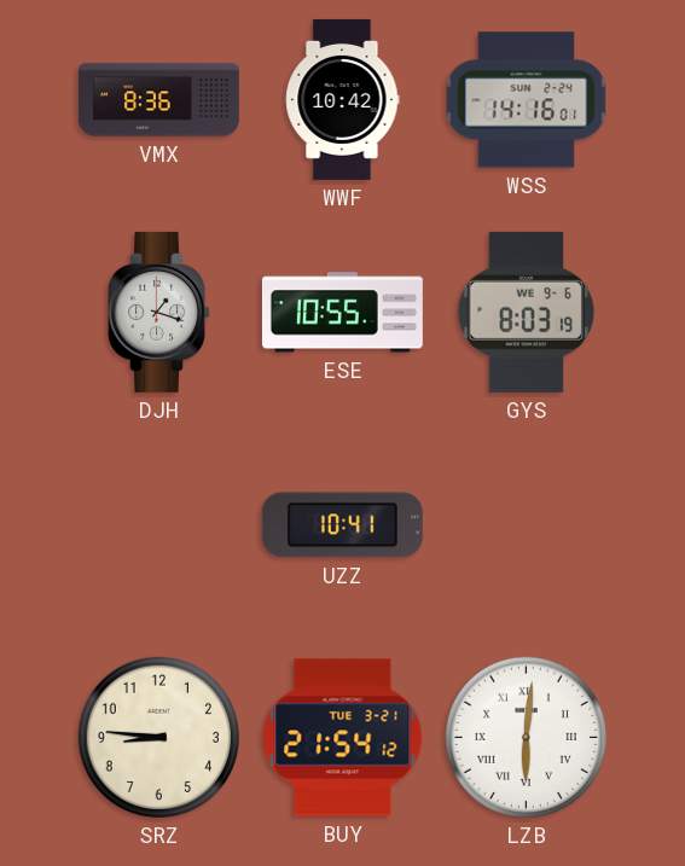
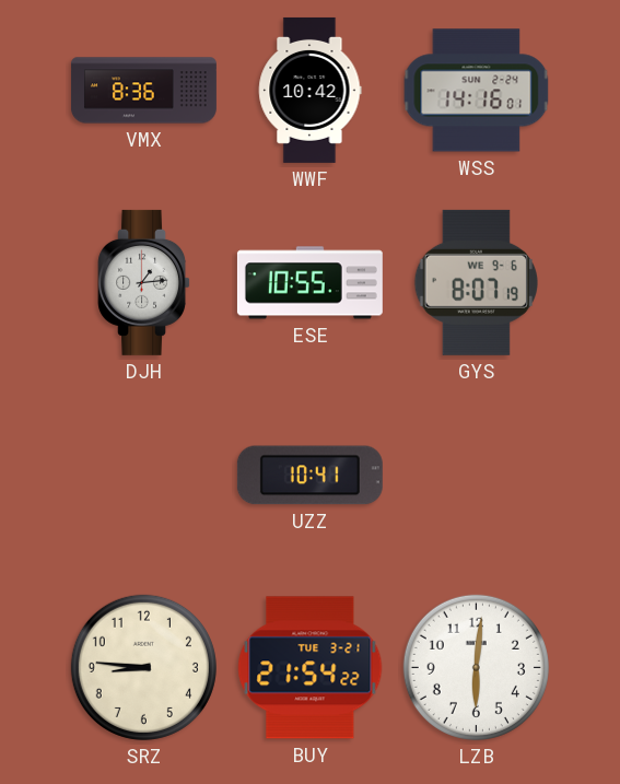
DJH: 1:18 -> 1:14 (144, 282)
GYS: 8:03 -> 8:07 (476, 282)
BUY: 21:54:12 -> 21:54:22 (311, 668)
LZB numerals: Roman -> Arabic (476, 667)
